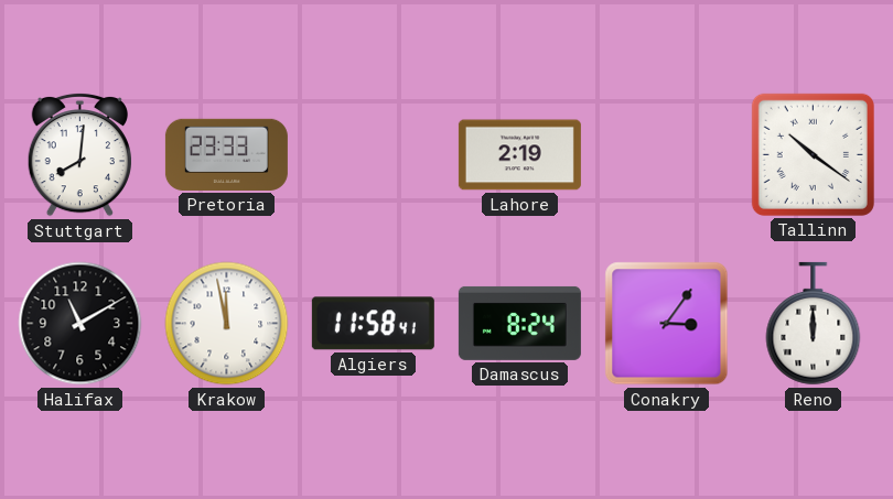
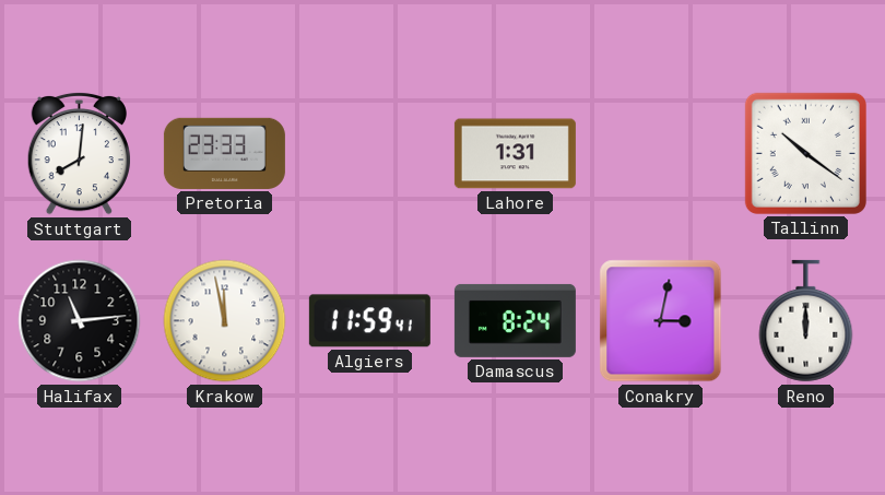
Lahore: 2:19 -> 1:31 (515, 154)
Halifax: 11:10 -> 11:14 (80, 321)
Algiers: 11:58 -> 11:59 (369, 321)
Conakry: 3:06 -> 3:02 (661, 321)
